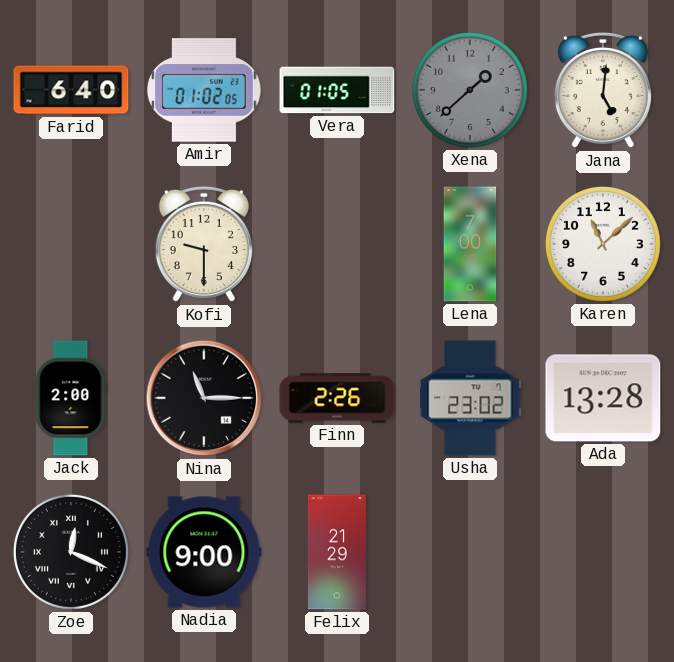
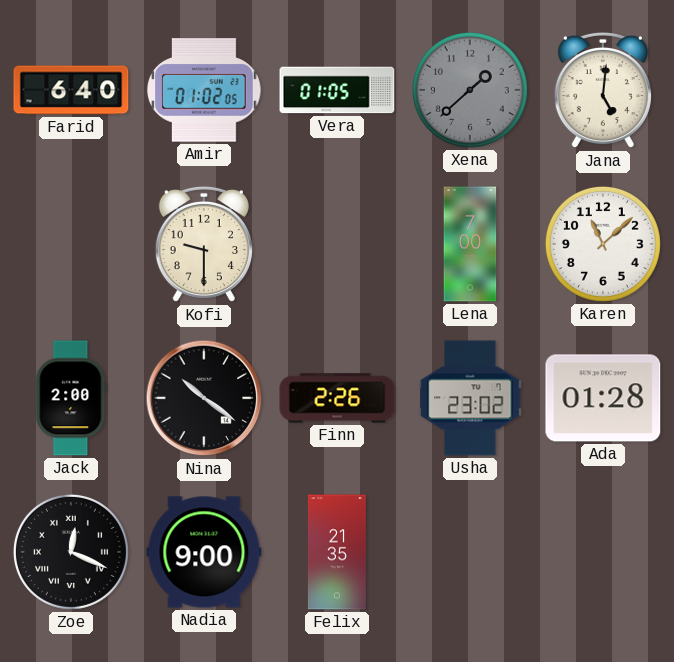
Nina: 11:15 -> 10:21 (204, 398)
Ada: 13:28 -> 01:28 (603, 398)
Felix: 21:29 -> 21:35 (337, 552)
